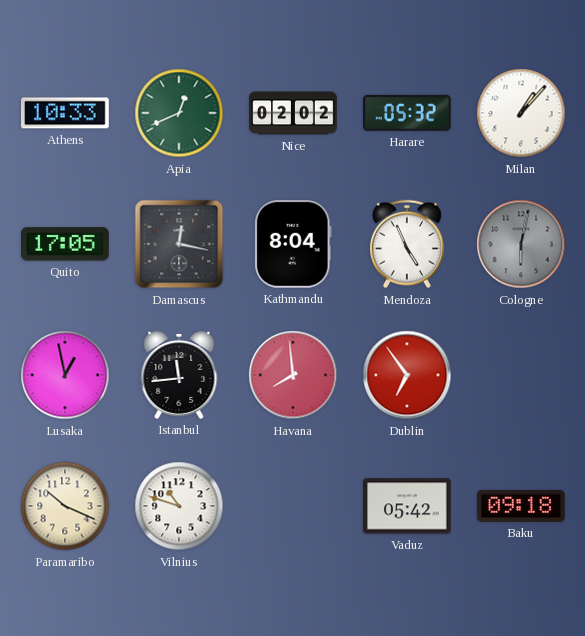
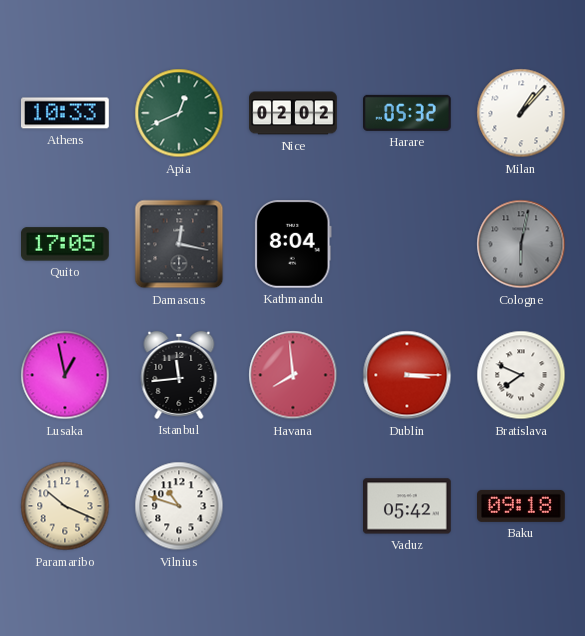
Mendoza: 4:56 -> none (407, 244)
Dublin: 6:54 -> 3:15 (407, 375)
Bratislava: none -> 7:49 (521, 375)
